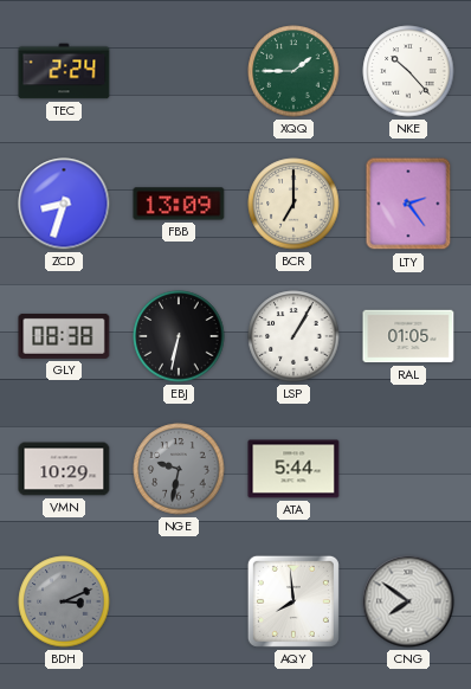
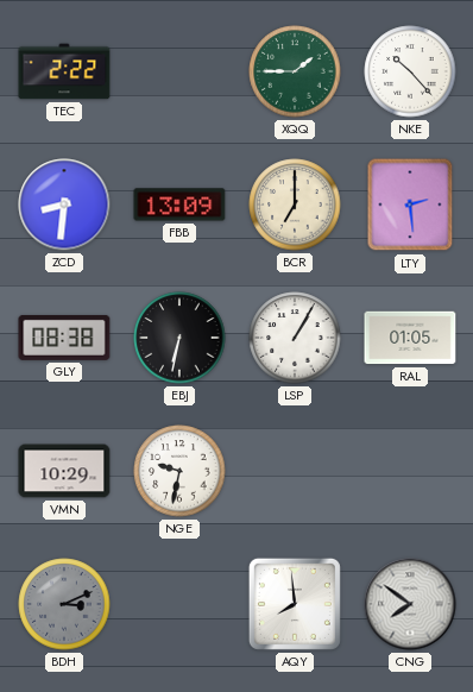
TEC: 2:24 -> 2:22 (64, 71)
ZCD: 8:33 -> 8:31 (64, 205)
LTY: 2:24 -> 2:29 (410, 205)
NGE dial: grey -> white (179, 471)
ATA: 5:44 -> none (293, 469)
